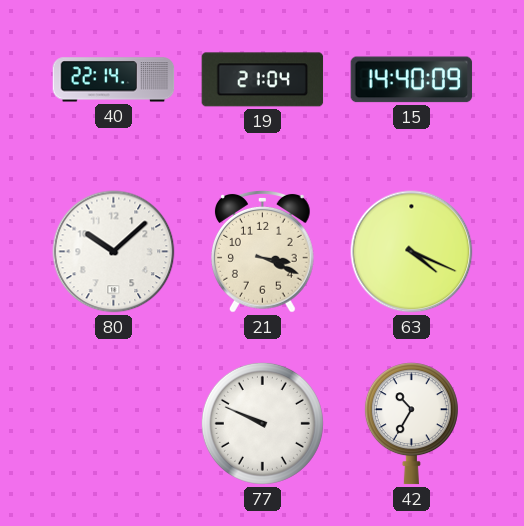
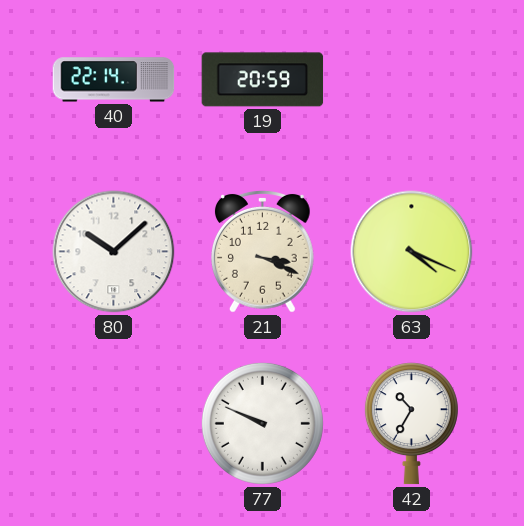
19: 21:04 -> 20:59 (263, 80)
15: 14:40 -> none (412, 80)
